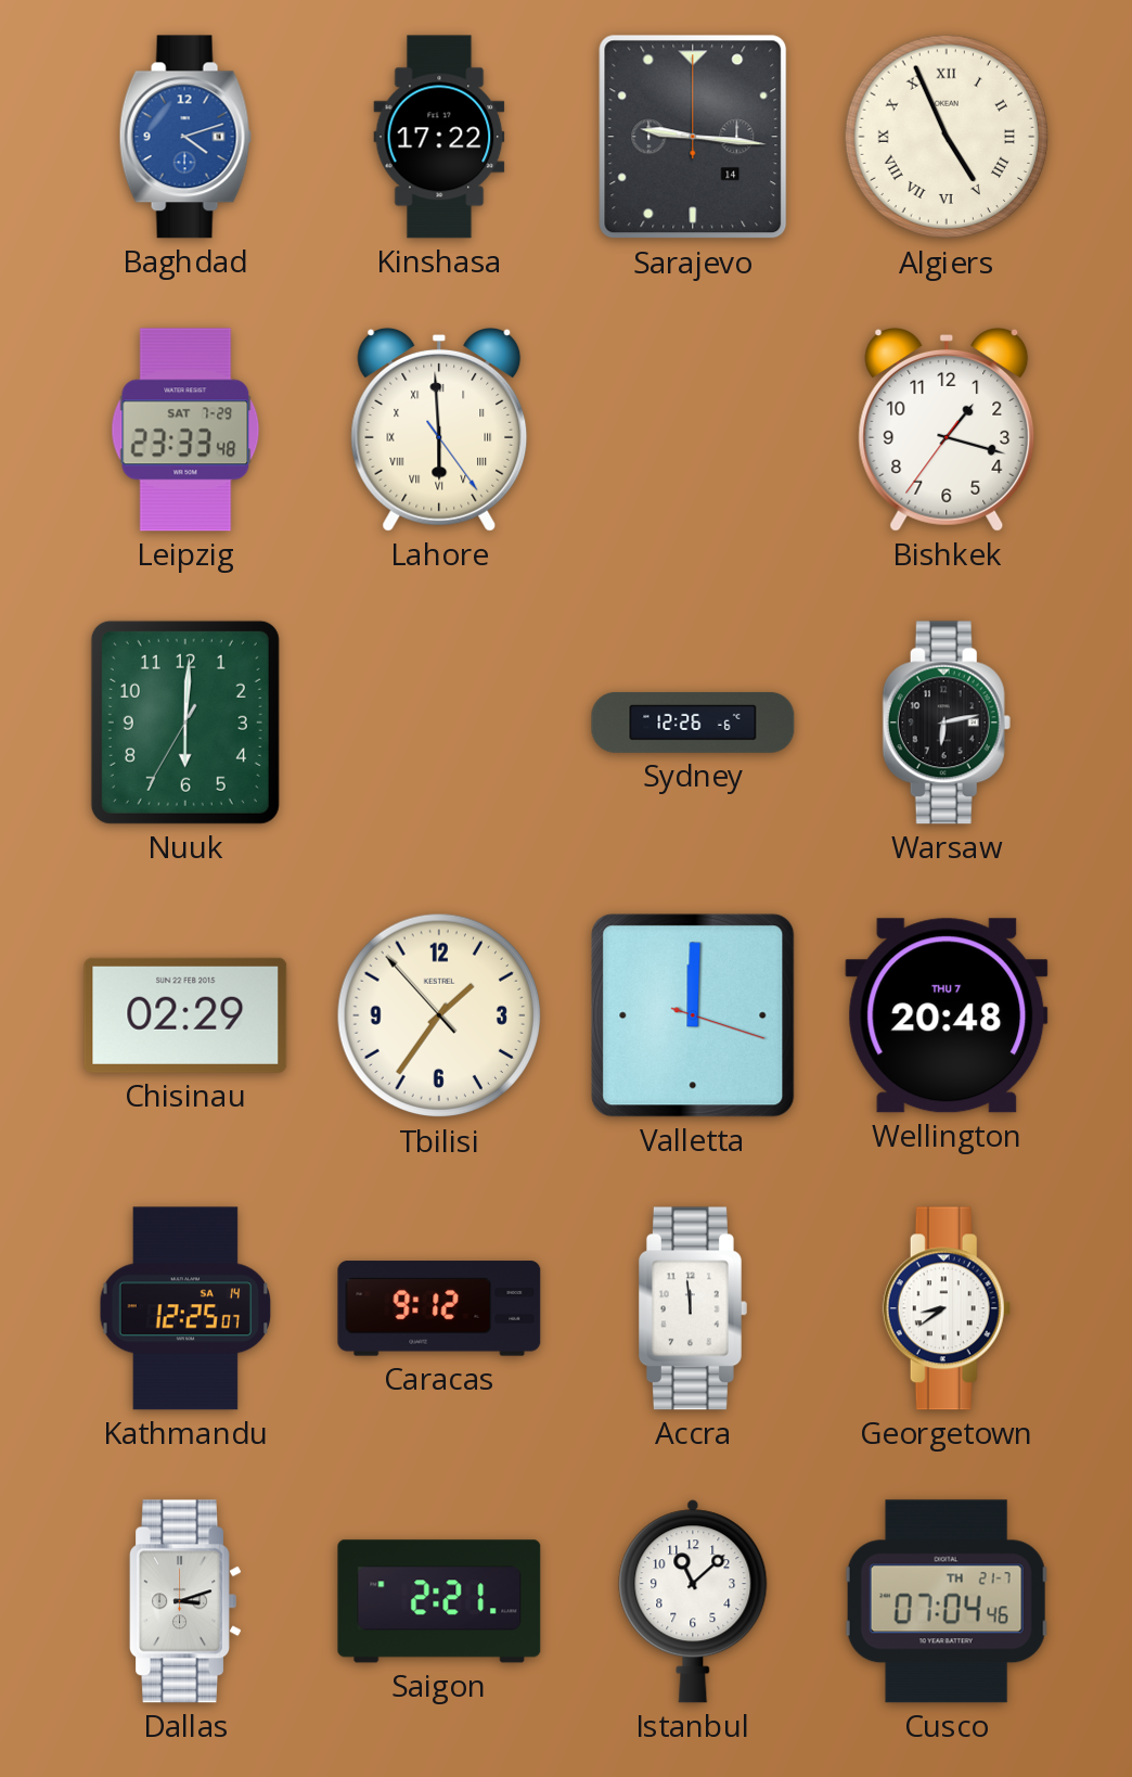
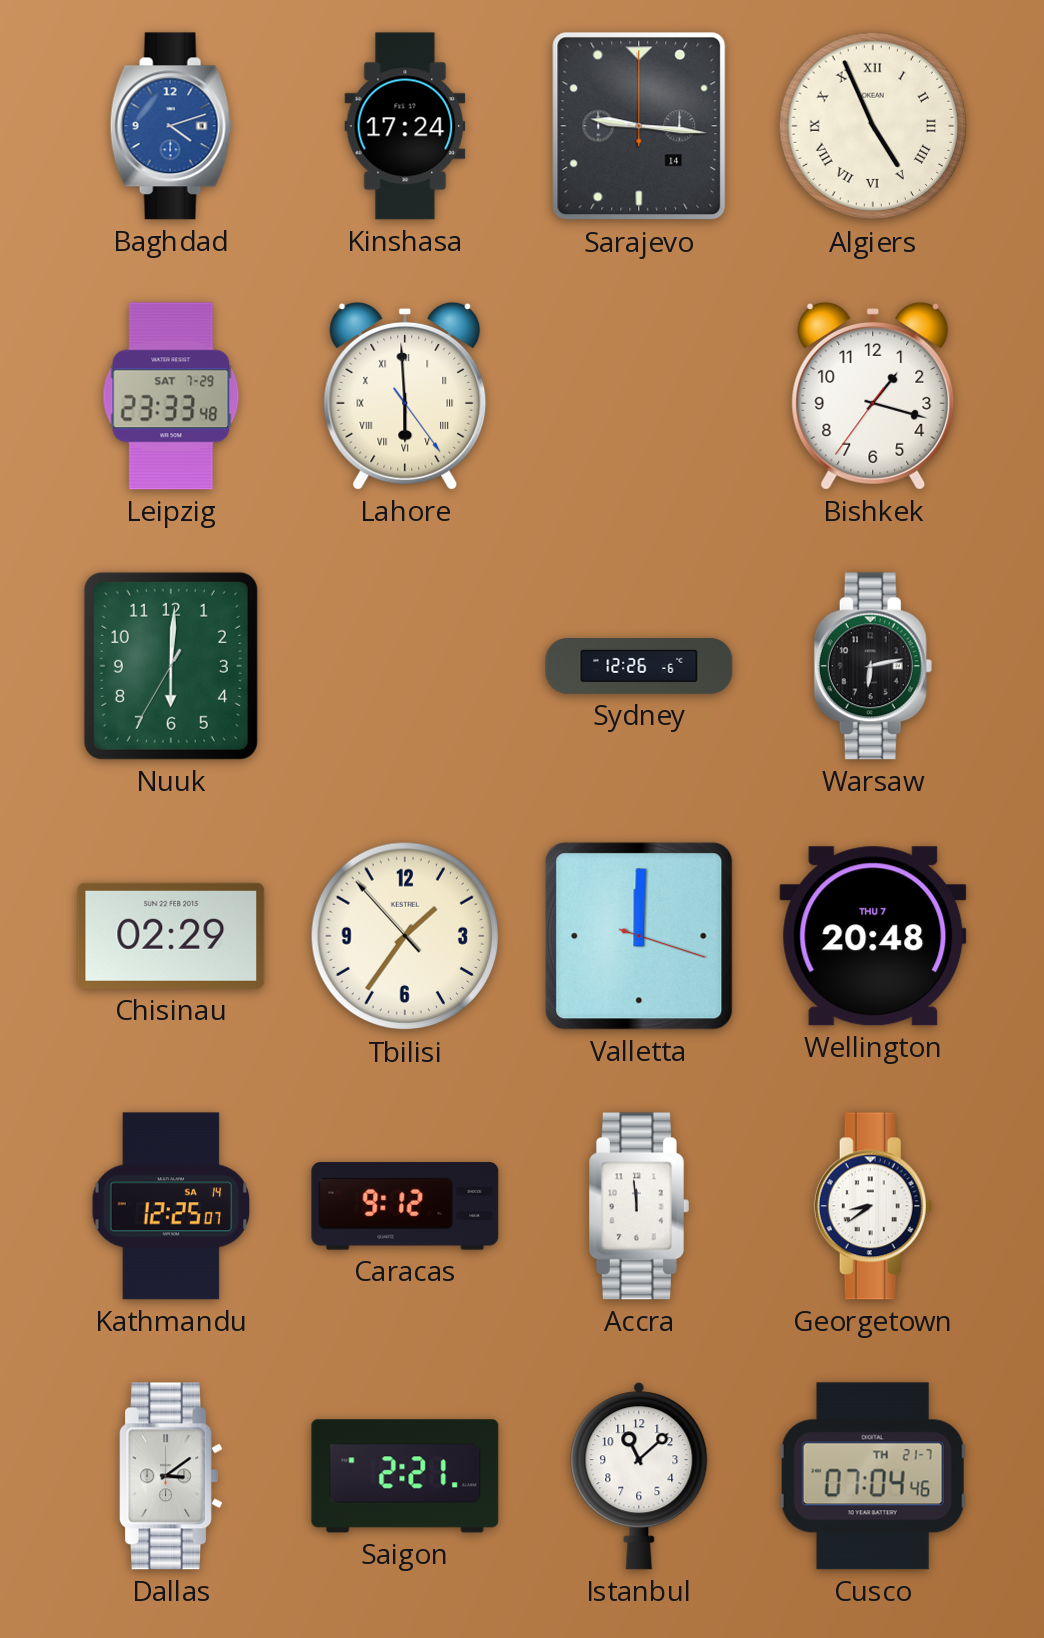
Kinshasa: 17:22 -> 17:24 (405, 126)
Dallas: 3:12 -> 3:09 (171, 1476)
